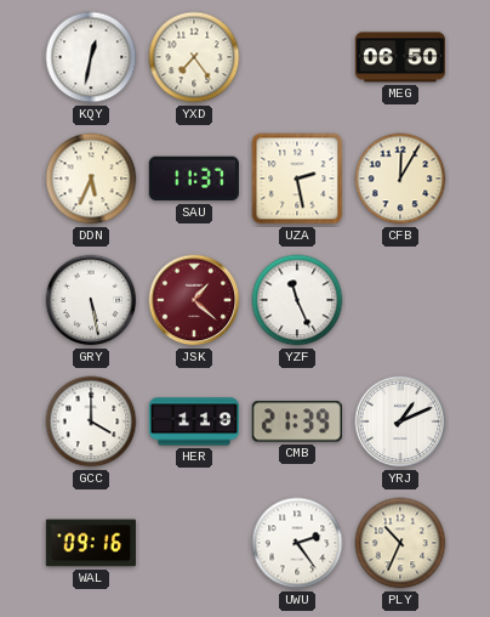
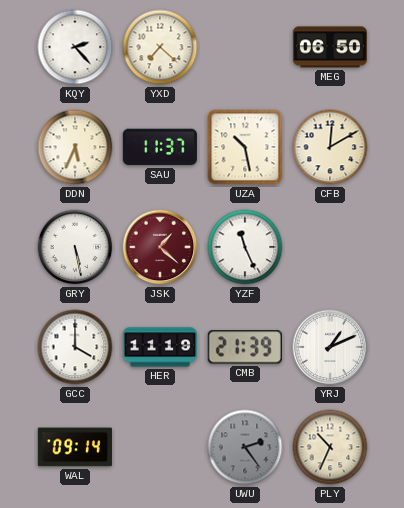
KQY: 12:32 -> 2:23 (75, 47)
YXD: 7:24 -> 7:22 (160, 47)
UZA: 2:28 -> 10:28 (245, 147)
CFB: 12:05 -> 12:10 (330, 147)
HER: 1:19 -> 11:19 (159, 347)
WAL: 09:16 -> 09:14 (75, 447)
UWU dial: white -> grey (245, 447)
